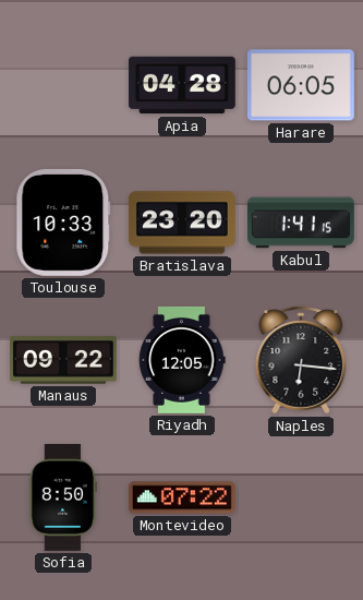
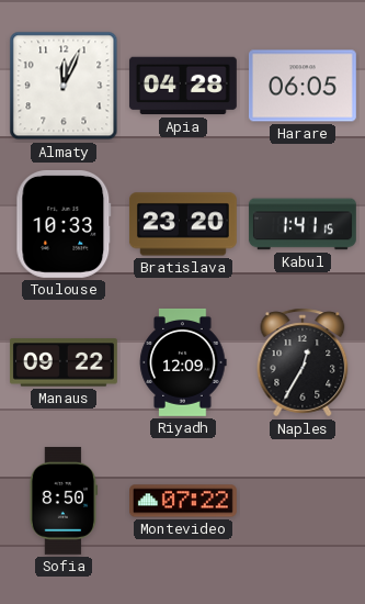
Almaty: none -> 12:04 (64, 86)
Riyadh: 12:05 -> 12:09 (183, 362)
Naples: 6:16 -> 12:35 (303, 362)
